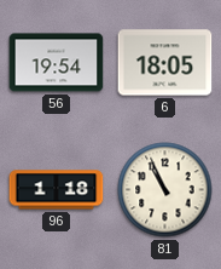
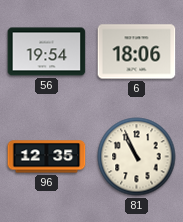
6: 18:05 -> 18:06 (137, 52)
96: 1:18 -> 12:35 (47, 157)
